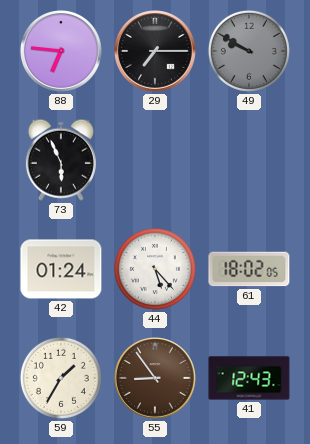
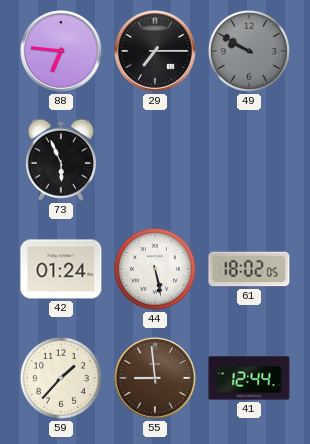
44: 5:23 -> 5:28 (155, 269)
59: 1:35 -> 1:37 (61, 378)
55: 8:54 -> 8:59 (156, 379)
41: 12:43 -> 12:44 (249, 378)
